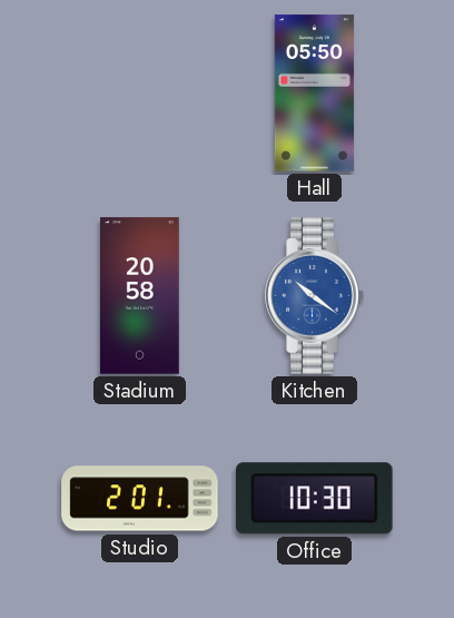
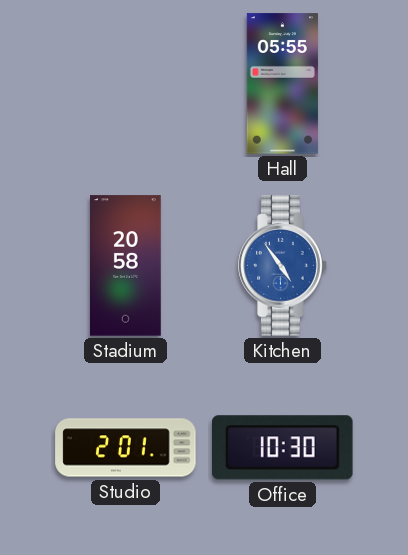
Hall: 05:50 -> 05:55 (282, 84)
Kitchen: 10:21 -> 4:54 (283, 266)
